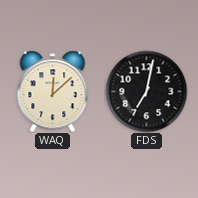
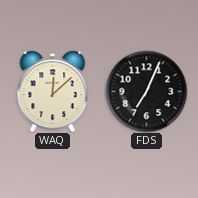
FDS: 7:02 -> 7:04 (146, 91)
